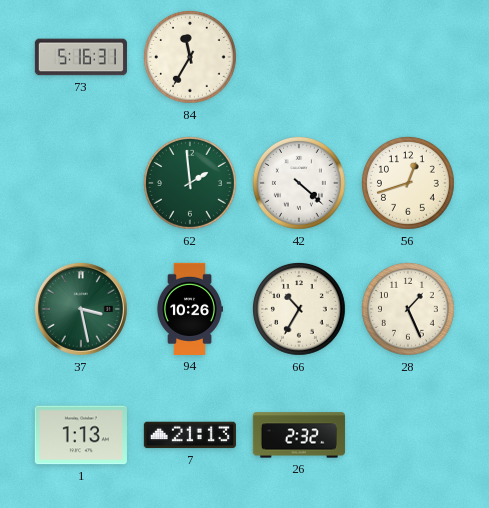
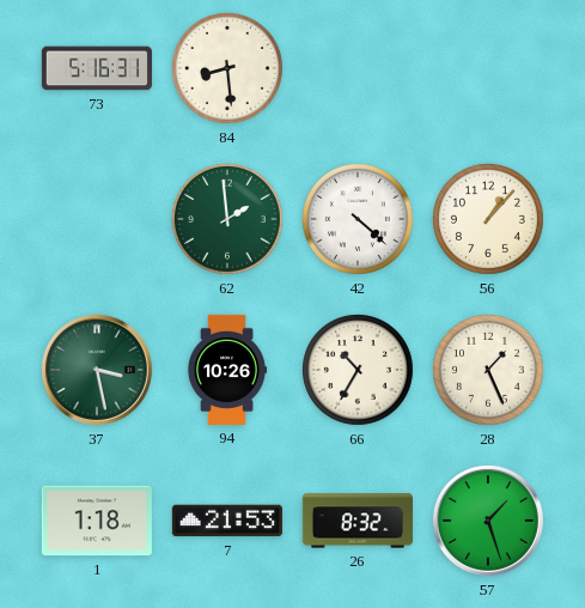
84: 11:35 -> 8:29 (228, 69)
56: 12:42 -> 1:07 (489, 220)
1: 1:13 -> 1:18 (97, 521)
7: 21:13 -> 21:53 (227, 521)
26: 2:32 -> 8:32 (358, 521)
57: none -> 1:27 (488, 521)
